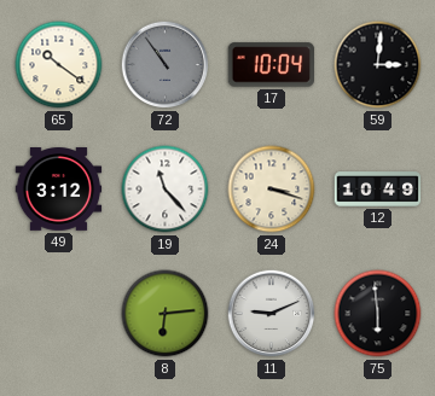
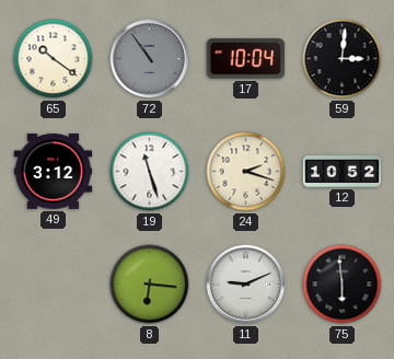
19: 11:23 -> 11:27 (150, 172)
24: 3:18 -> 2:18 (246, 172)
12: 10:49 -> 10:52 (343, 172)
8: 6:14 -> 6:16 (150, 285)
